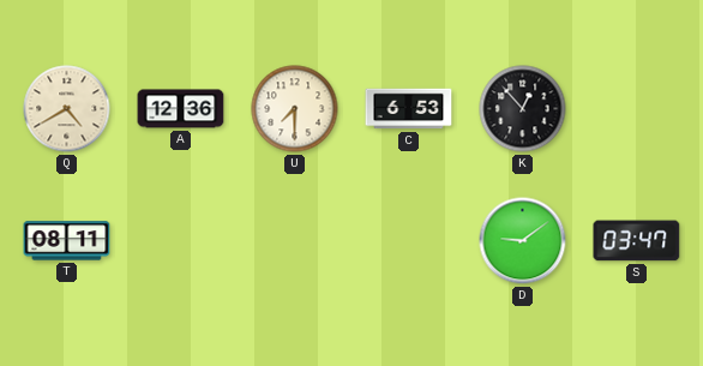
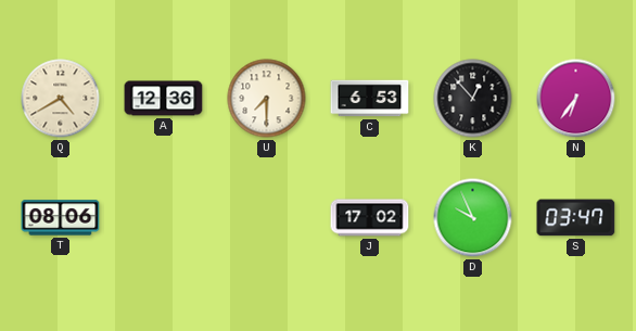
N: none -> 6:36 (576, 99)
T: 08:11 -> 08:06 (61, 218)
J: none -> 17:02 (370, 218)
D: 9:09 -> 9:56 (473, 218)
